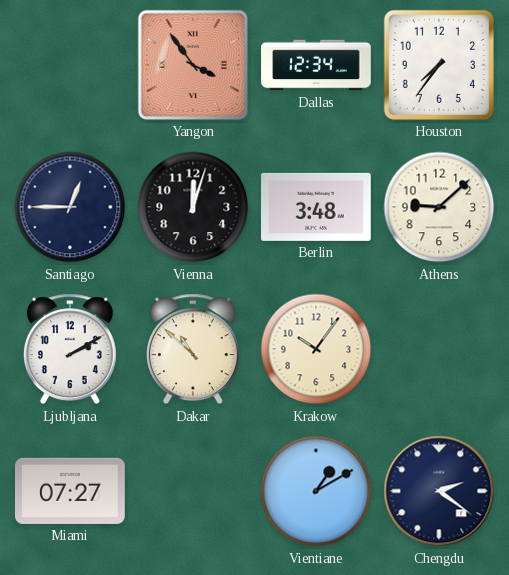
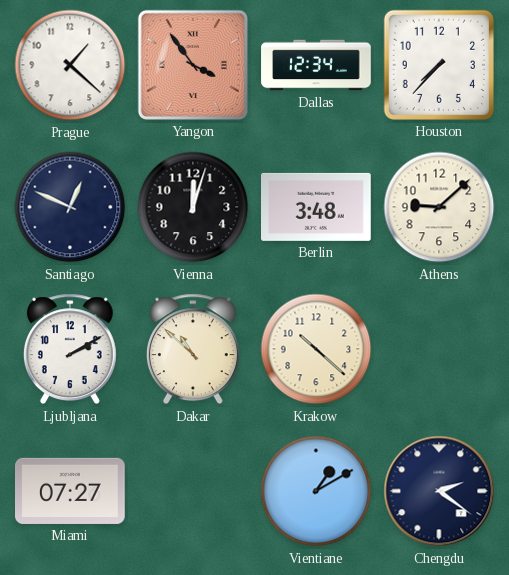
Prague: none -> 1:22 (70, 65)
Houston: 7:36 -> 7:37 (439, 65)
Santiago: 12:45 -> 12:49 (70, 207)
Krakow: 10:06 -> 10:22 (316, 349)
